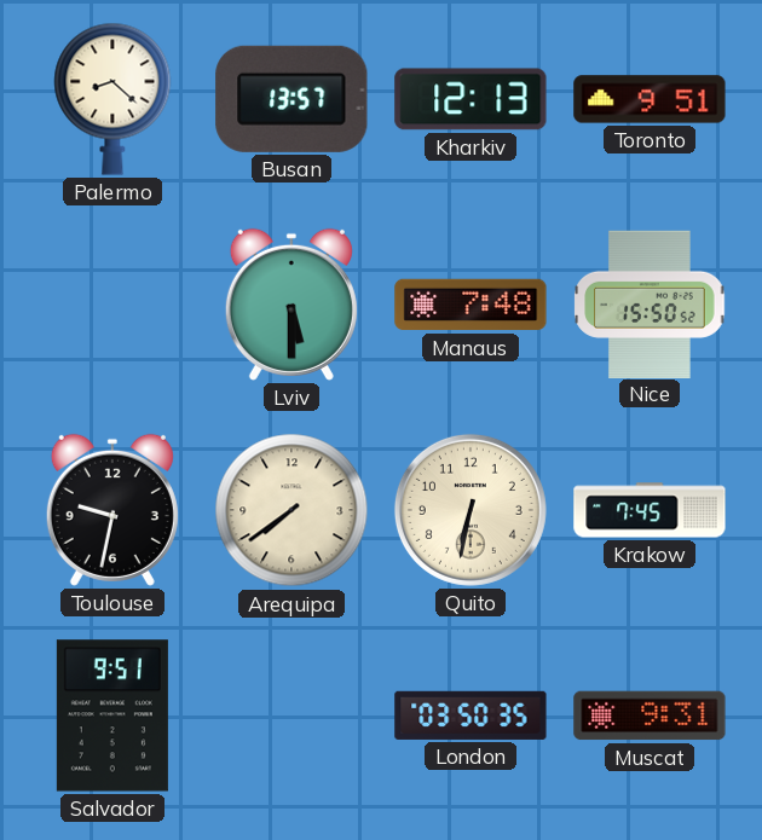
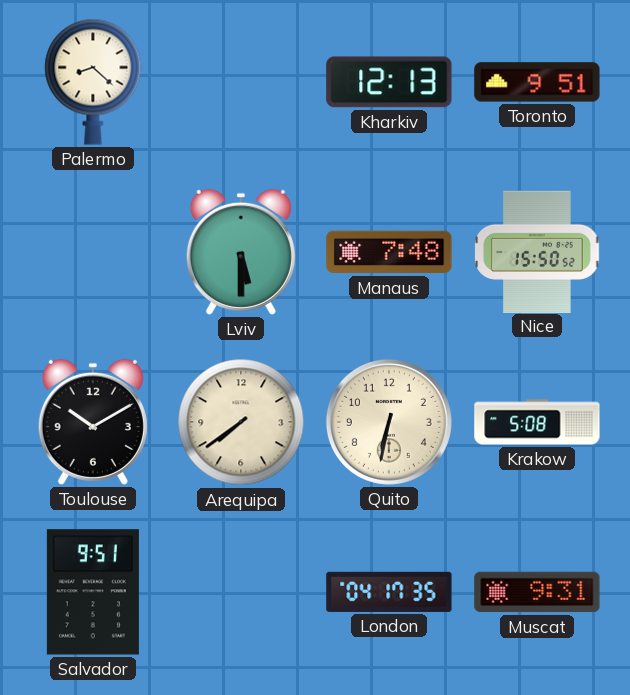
Busan: 13:57 -> none (291, 99)
Toulouse: 9:32 -> 10:10 (93, 422)
Krakow: 7:45 -> 5:08 (537, 422)
London: 03:50 -> 04:17 (389, 592)
